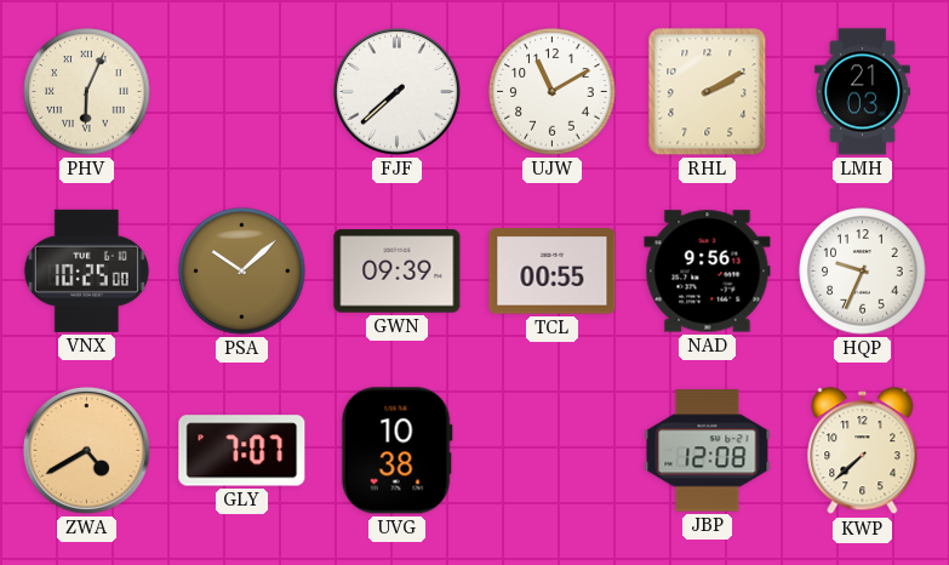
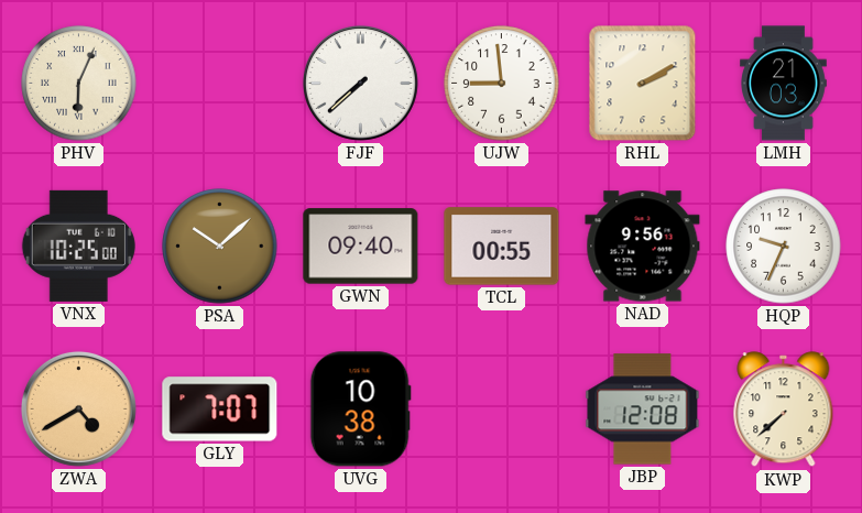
UJW: 11:10 -> 8:59 (502, 84)
GWN: 09:39 -> 09:40 (361, 247)
